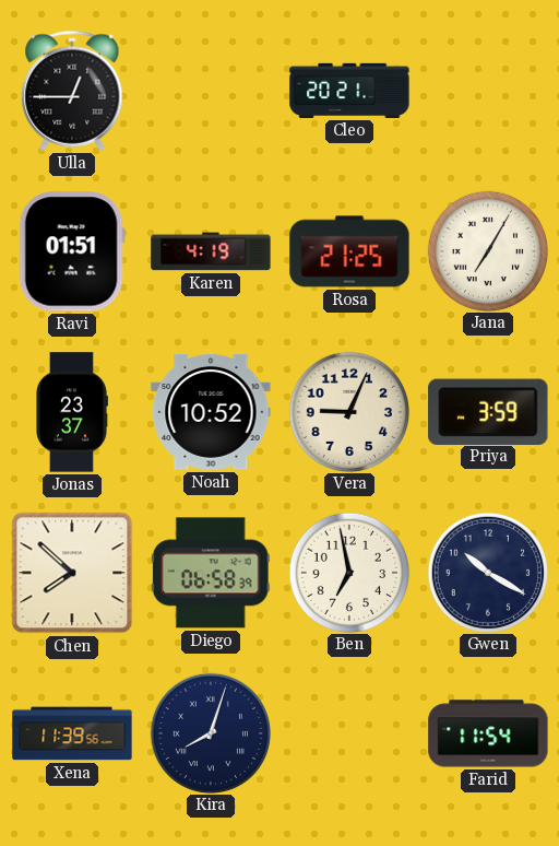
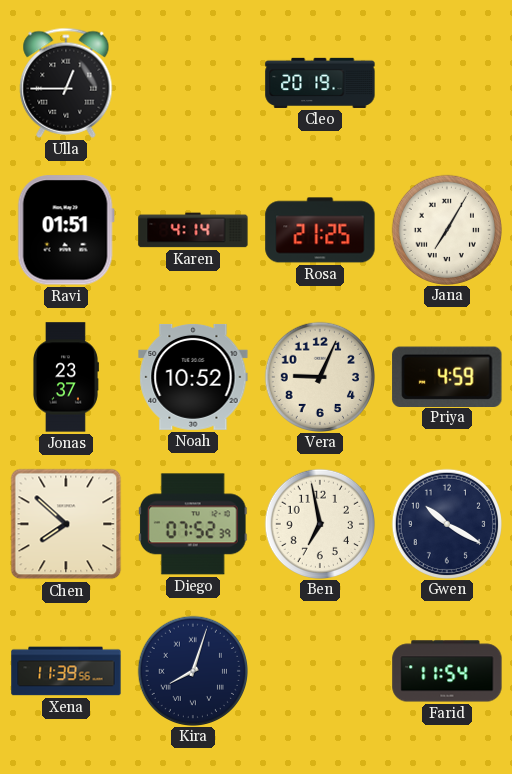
Cleo: 20:21 -> 20:19 (320, 83)
Karen: 4:19 -> 4:14 (193, 230)
Priya: 3:59 -> 4:59 (447, 376)
Diego: 06:58 -> 07:52 (193, 524)
